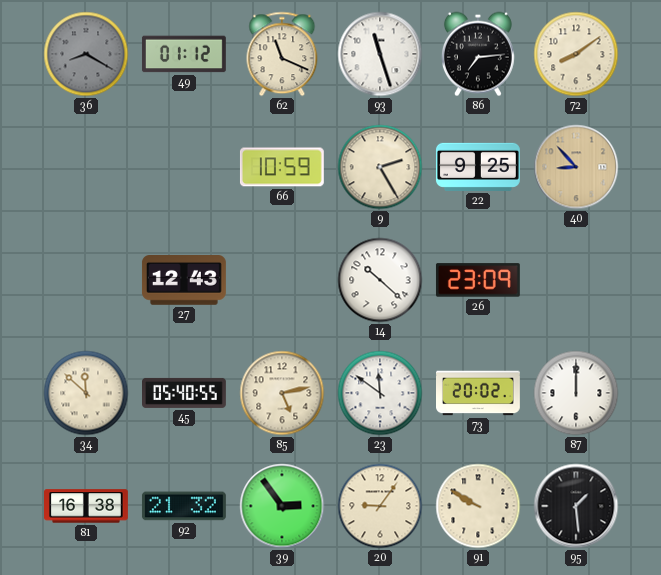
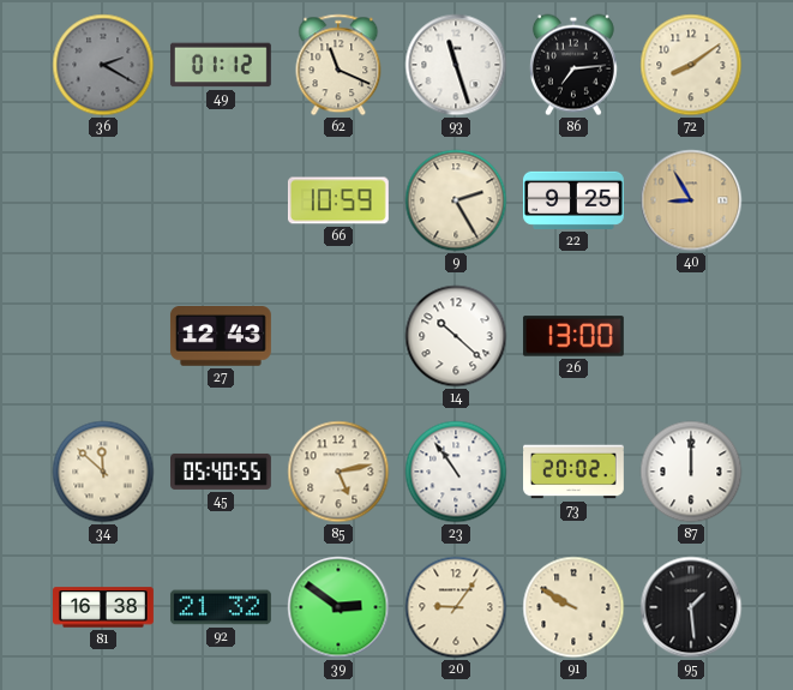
36: 8:20 -> 2:20 (103, 65)
40: 8:53 -> 8:55 (691, 200)
26: 23:09 -> 13:00 (573, 336)
23: 11:51 -> 10:54 (456, 472)
39: 2:54 -> 2:51 (338, 607)
